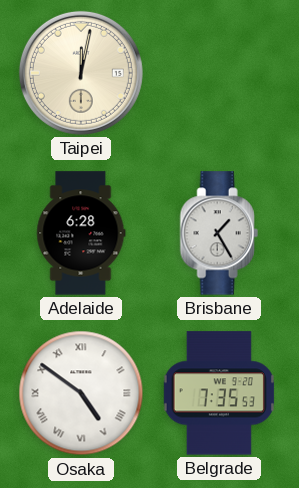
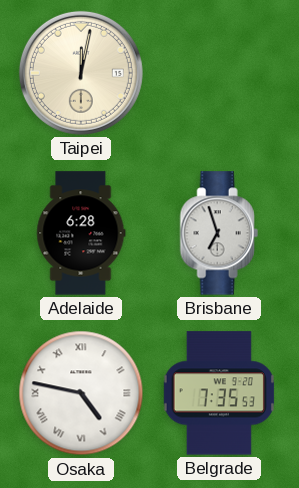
Brisbane: 1:25 -> 6:57 (219, 233)
Osaka: 4:51 -> 4:47 (81, 393)
